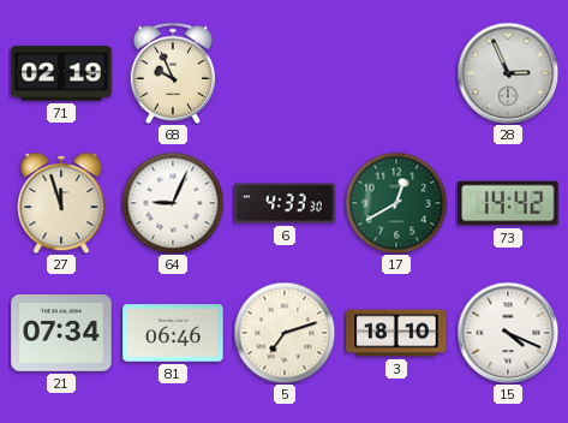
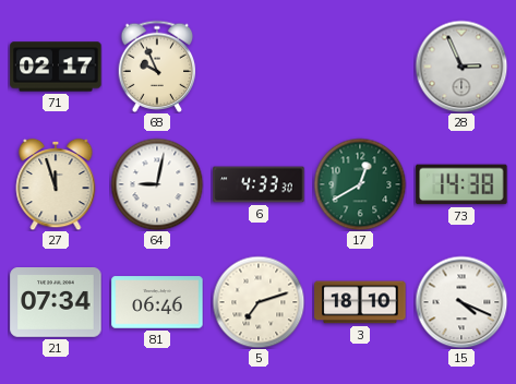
71: 02:19 -> 02:17 (56, 67)
64: 9:04 -> 9:02 (157, 184)
73: 14:42 -> 14:38 (461, 184)
